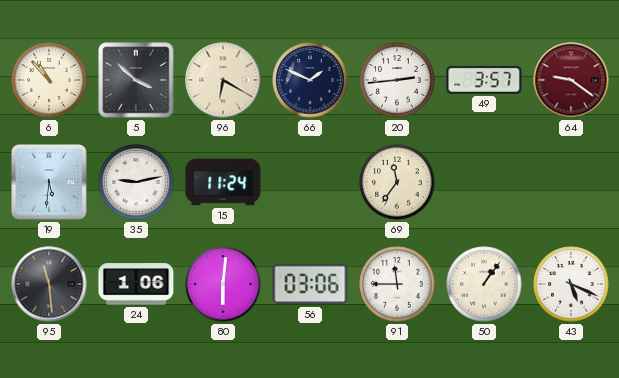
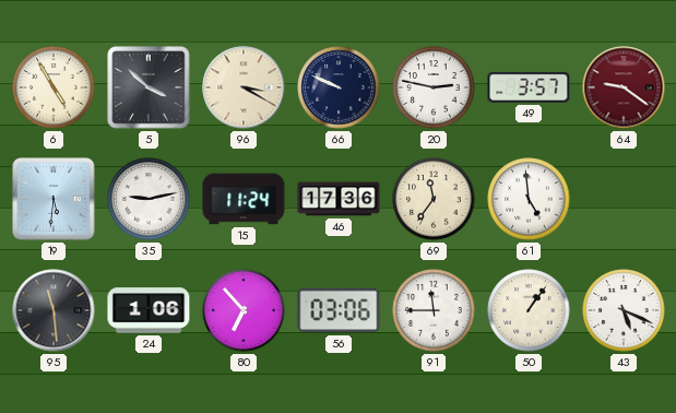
6: 10:53 -> 4:55 (54, 87)
96: 6:20 -> 3:20 (244, 87)
66: 1:49 -> 9:49 (339, 87)
20: 2:44 -> 2:47 (434, 87)
46: none -> 17:36 (339, 199)
61: none -> 4:59 (529, 199)
80: 6:01 -> 6:53 (244, 310)
